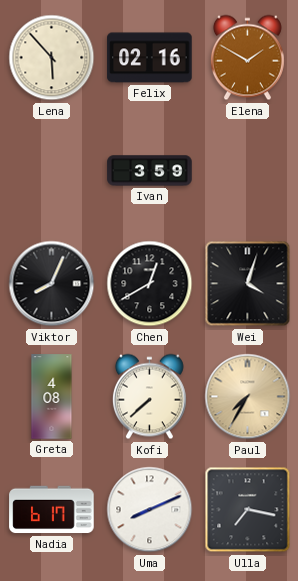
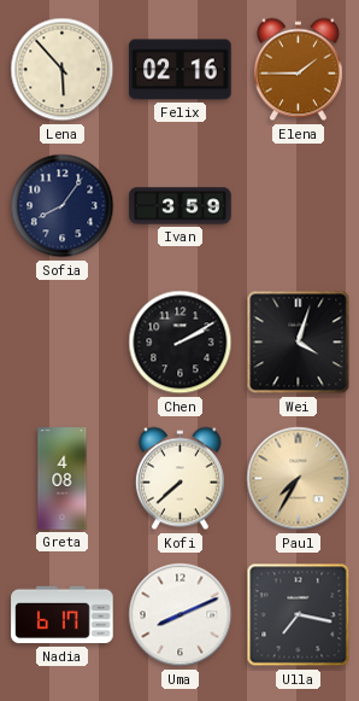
Elena: 1:50 -> 1:45 (298, 70)
Sofia: none -> 8:06 (63, 206)
Viktor: 8:04 -> none (52, 284)
Chen: 12:40 -> 2:10 (181, 343)
